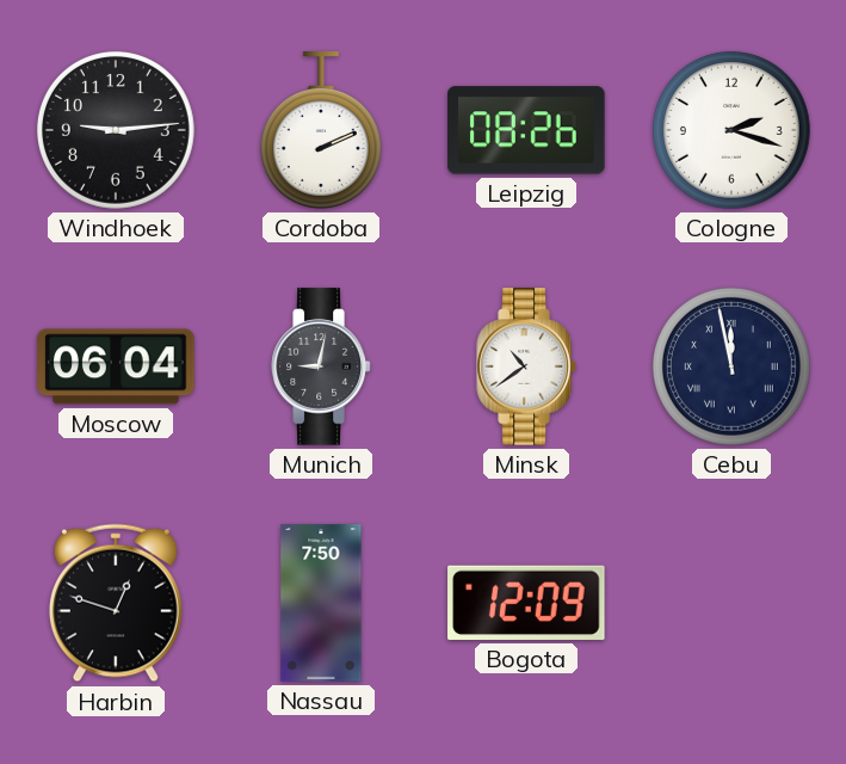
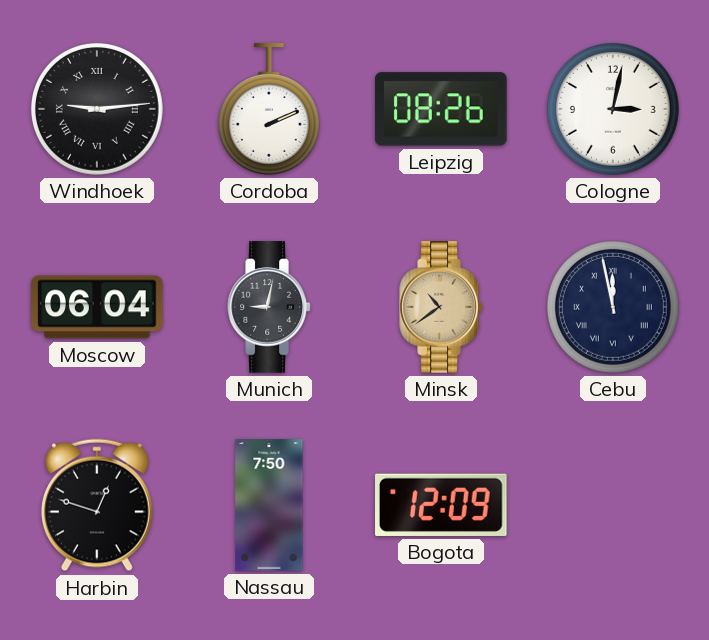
Windhoek numerals: Arabic -> Roman (97, 109)
Cologne: 2:18 -> 3:02 (613, 109)
Minsk dial: white -> champagne (441, 307)
